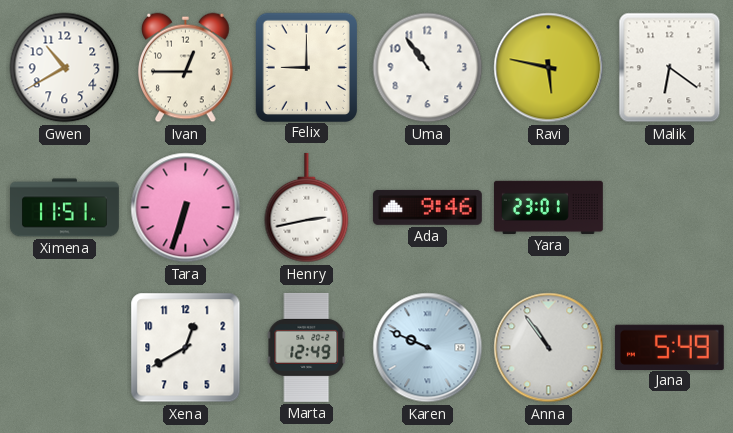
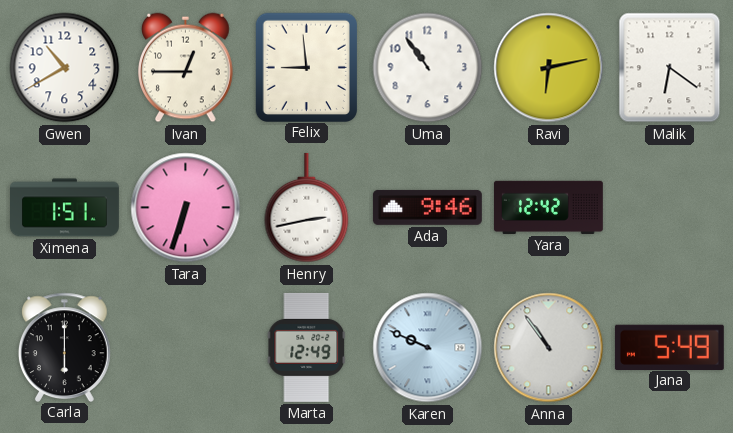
Felix: 9:00 -> 8:59 (306, 67)
Ravi: 5:47 -> 6:13 (549, 68)
Ximena: 11:51 -> 1:51 (65, 208)
Yara: 23:01 -> 12:42 (548, 207)
Carla: none -> 6:00 (65, 347)
Xena: 12:40 -> none (186, 348)
